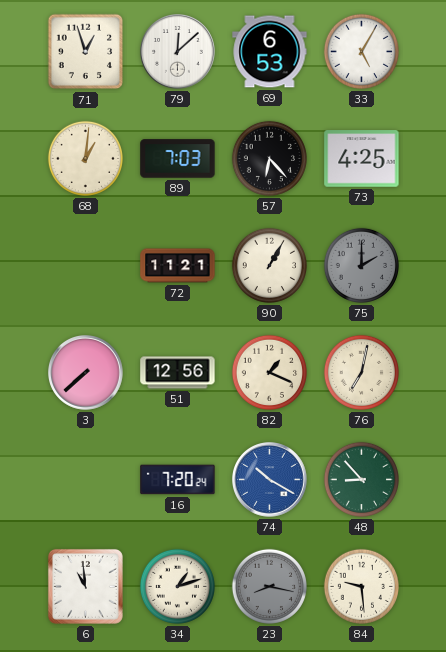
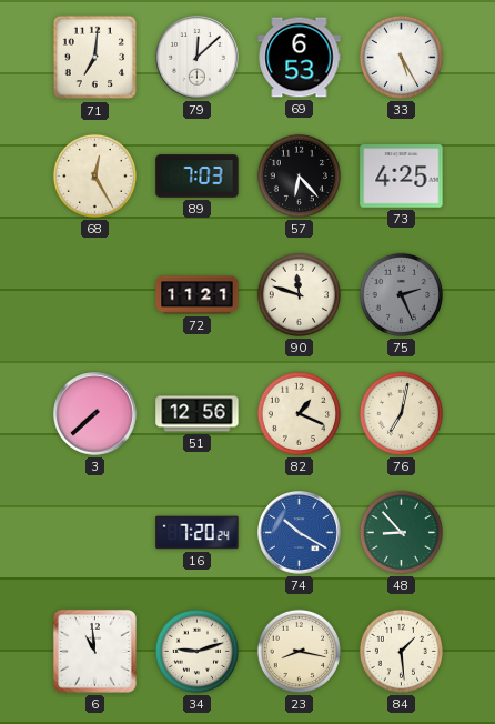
71: 12:57 -> 7:01 (95, 58)
33: 5:05 -> 5:25 (401, 57)
68: 1:01 -> 12:25 (94, 175)
90: 1:05 -> 11:48 (299, 294)
75: 2:00 -> 2:26 (401, 294)
34: 1:12 -> 9:12 (196, 651)
23 dial: grey -> cream (299, 651)
84: 9:29 -> 1:29 (401, 651)
